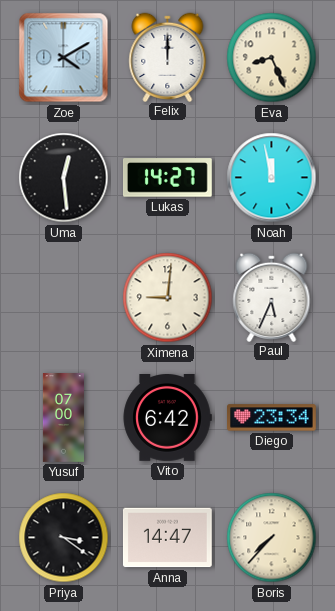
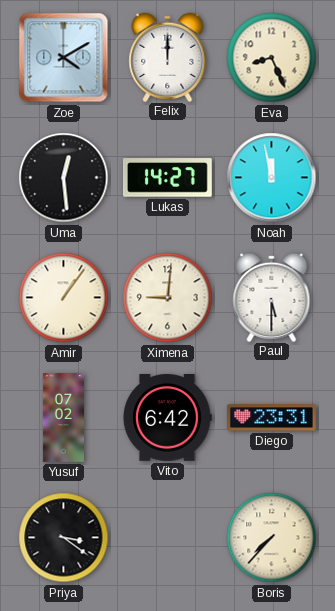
Amir: none -> 1:06 (64, 298)
Paul: 5:34 -> 5:30 (272, 297)
Yusuf: 07:00 -> 07:02 (63, 418)
Diego: 23:34 -> 23:31 (272, 418)
Anna: 14:47 -> none (167, 538)
